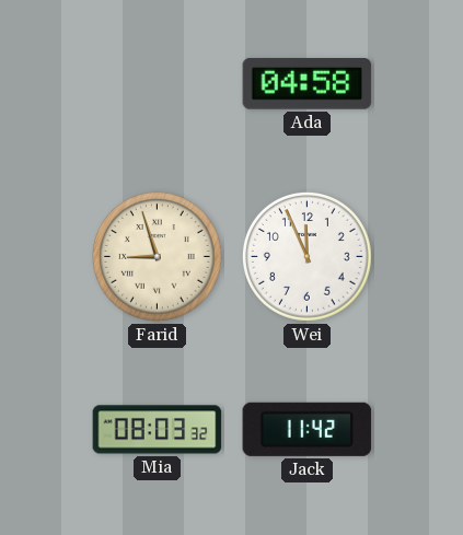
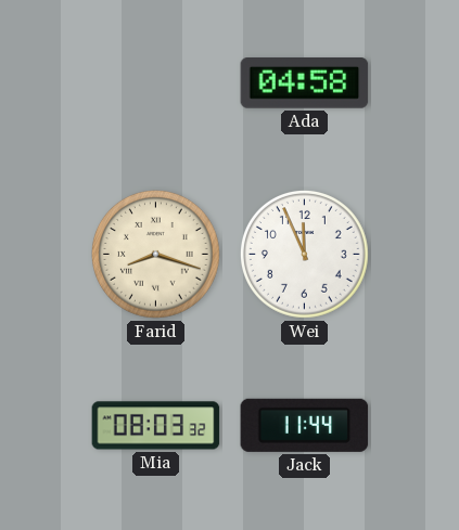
Farid: 8:57 -> 8:18 (156, 255)
Jack: 11:42 -> 11:44 (305, 425)
